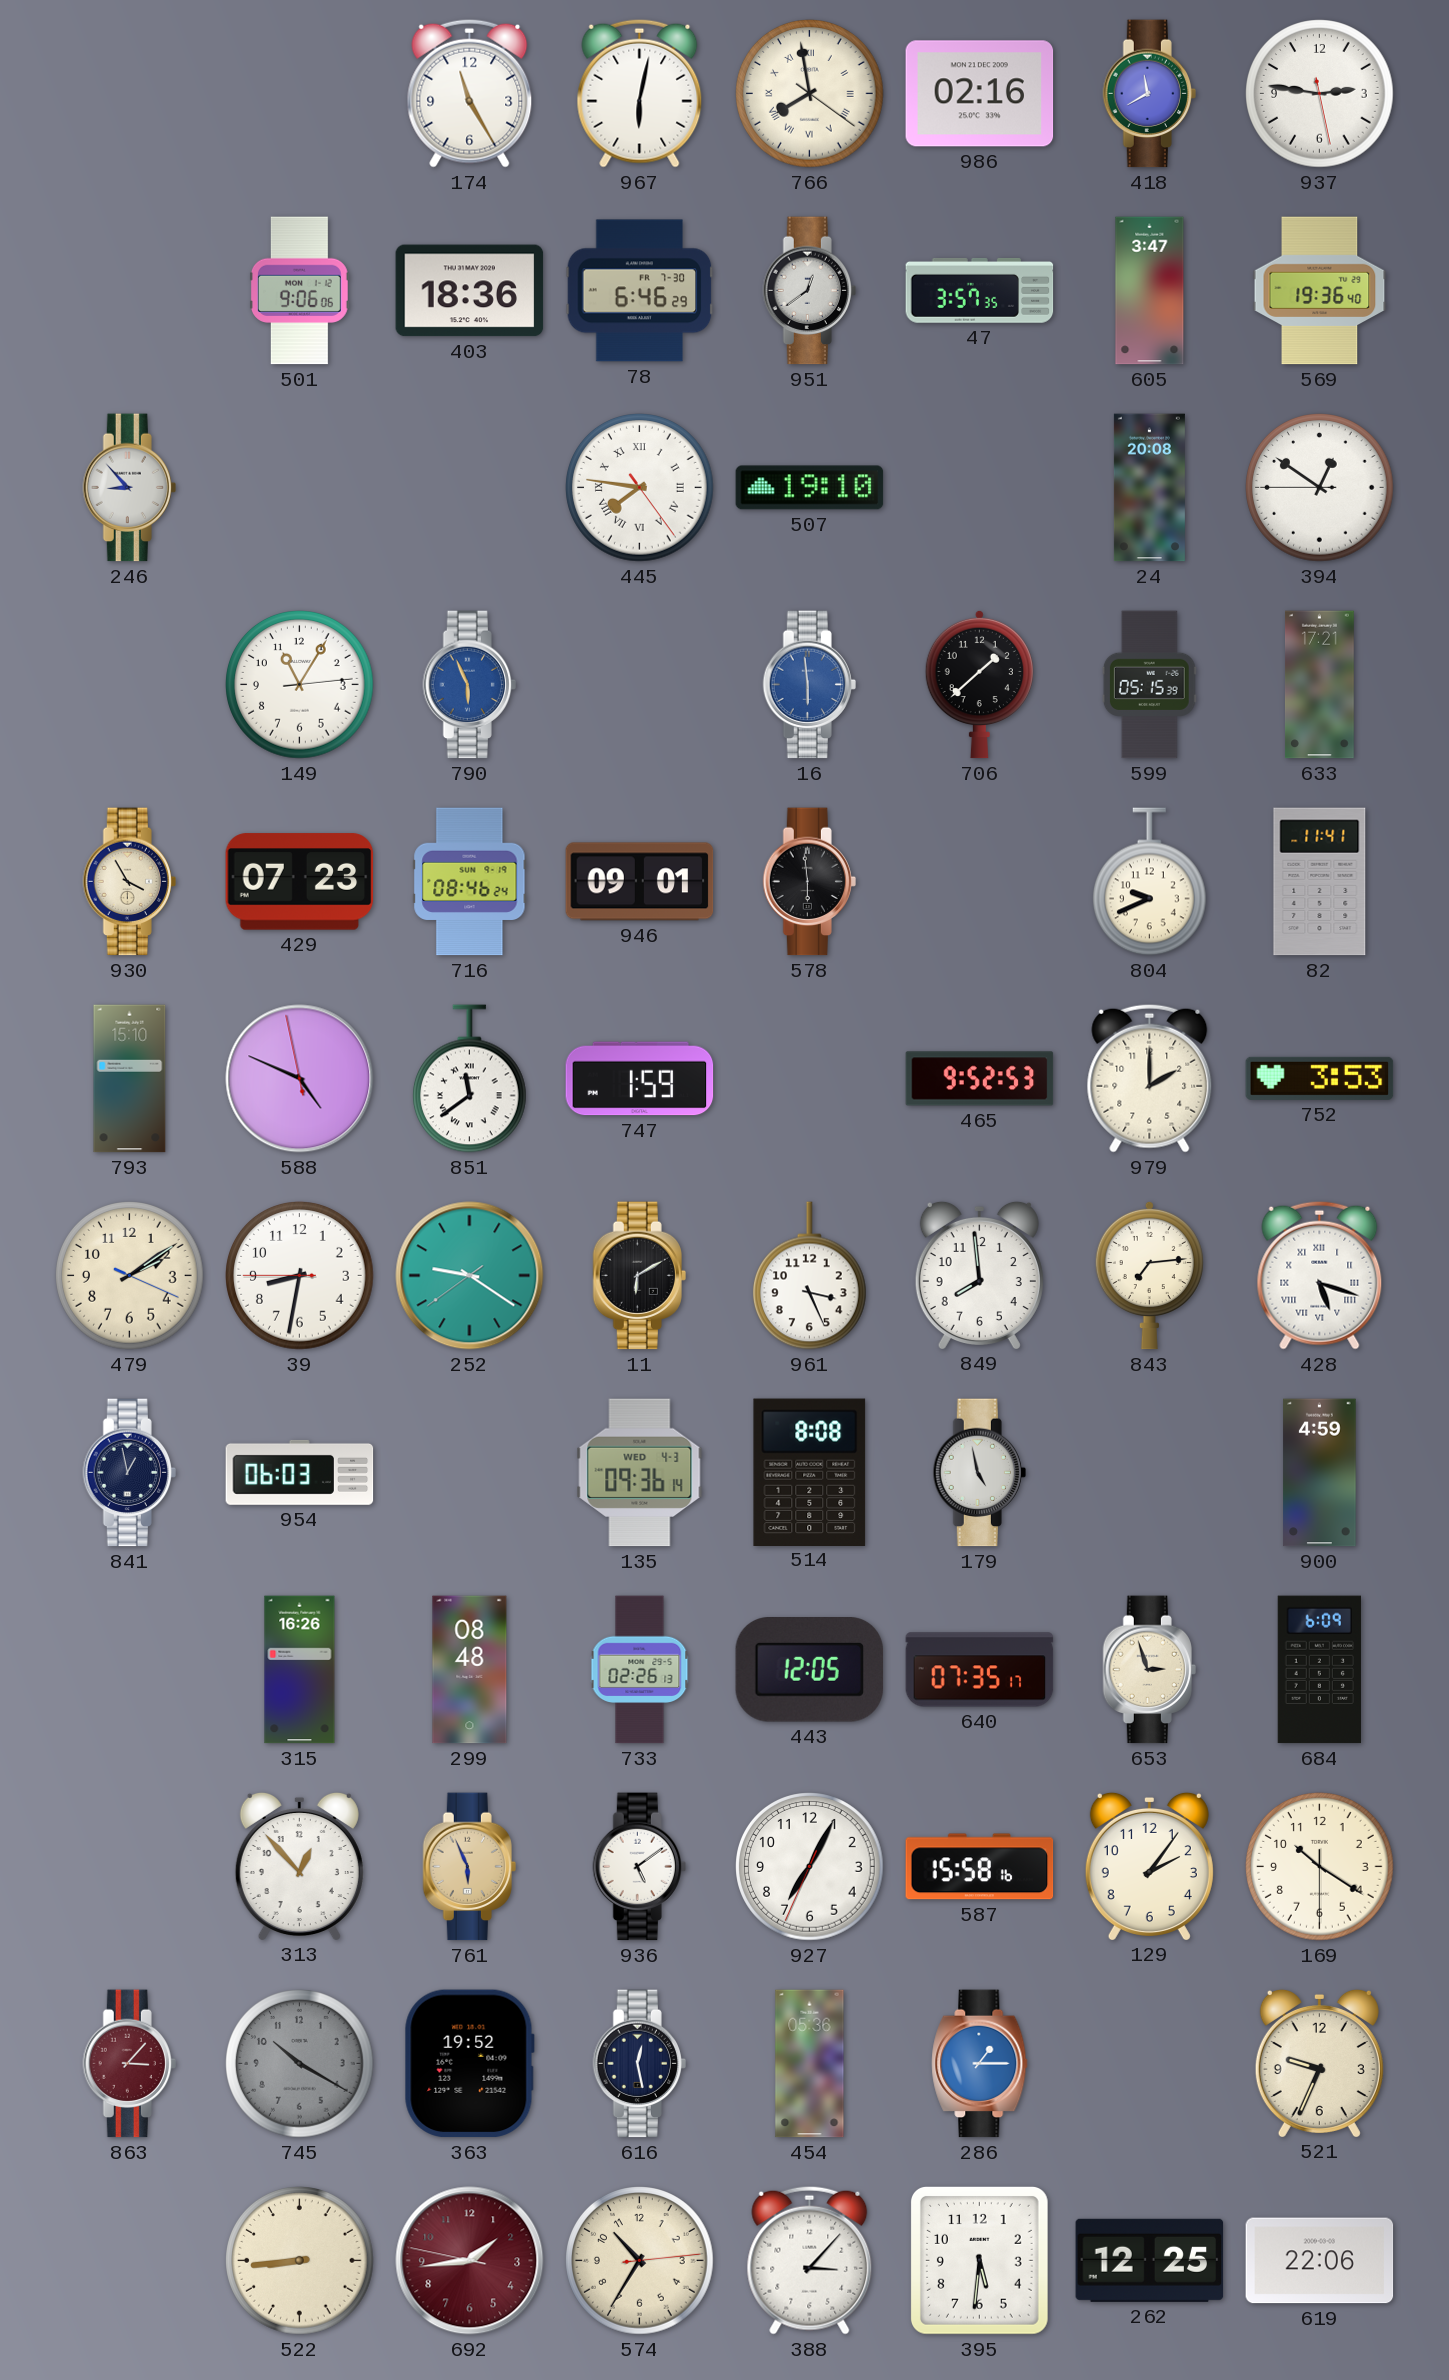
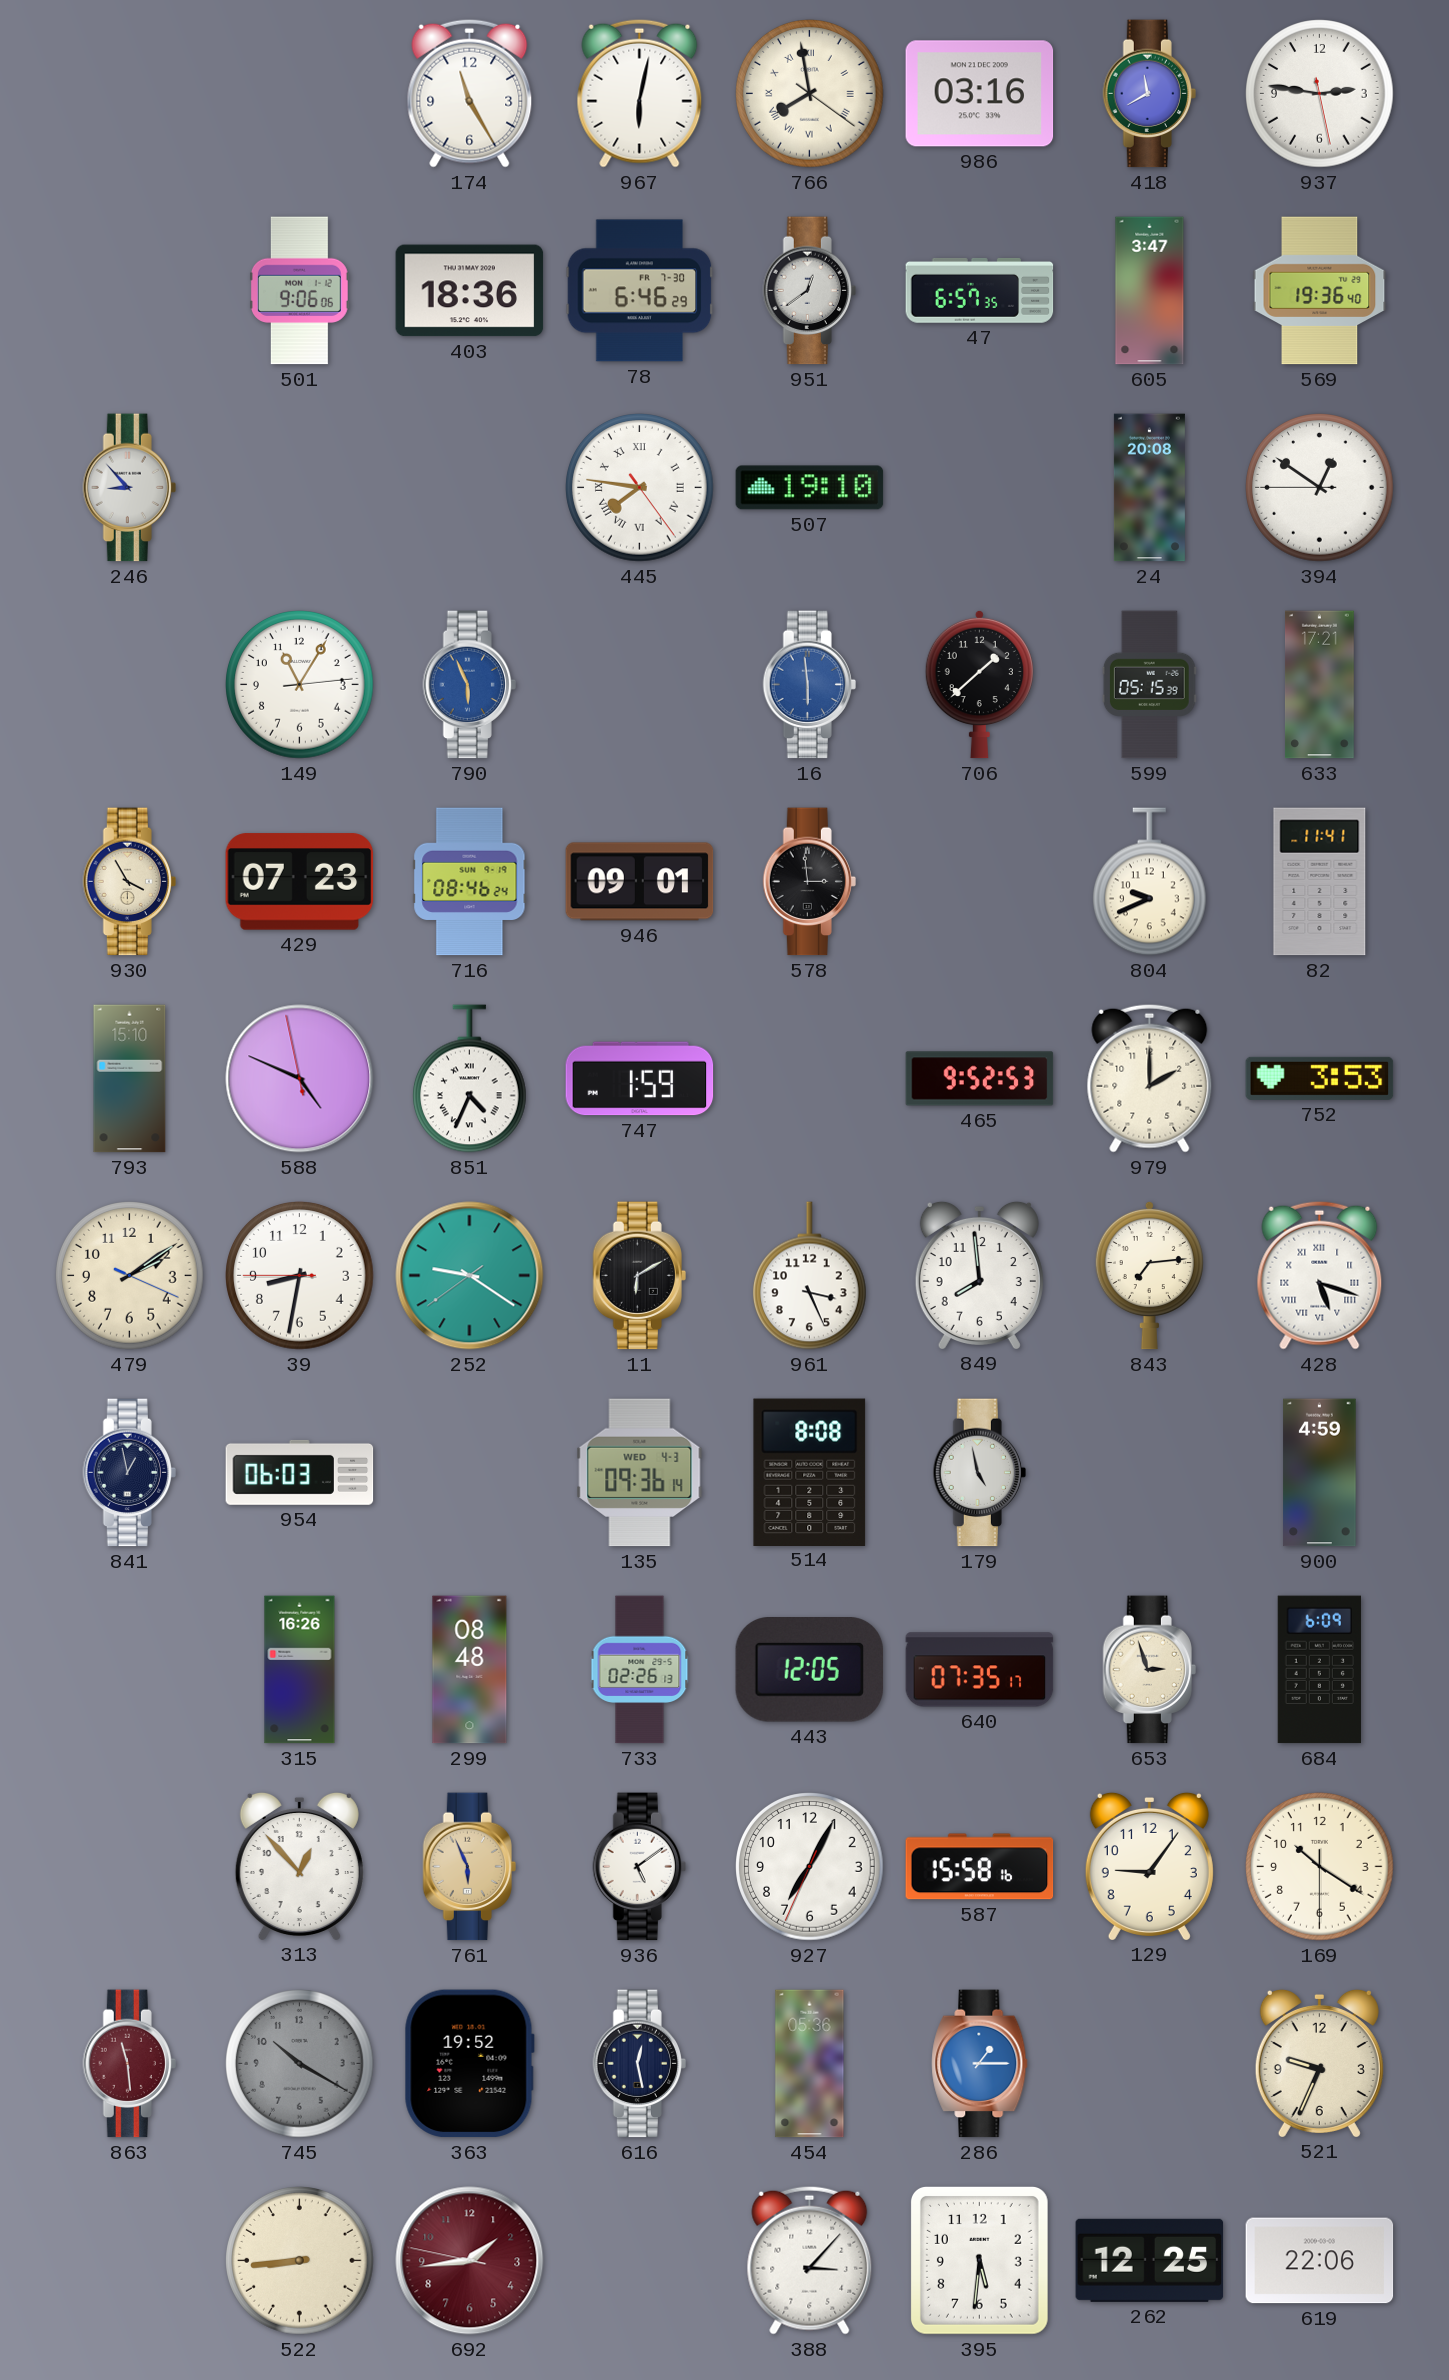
986: 02:16 -> 03:16 (980, 94)
47: 3:57 -> 6:57 (980, 290)
578: 5:59 -> 2:59 (809, 882)
851: 11:39 -> 4:34 (469, 1079)
129: 2:06 -> 9:06 (1149, 1866)
863: 3:07 -> 11:29 (129, 2064)
574: 10:35 -> none (640, 2261)
